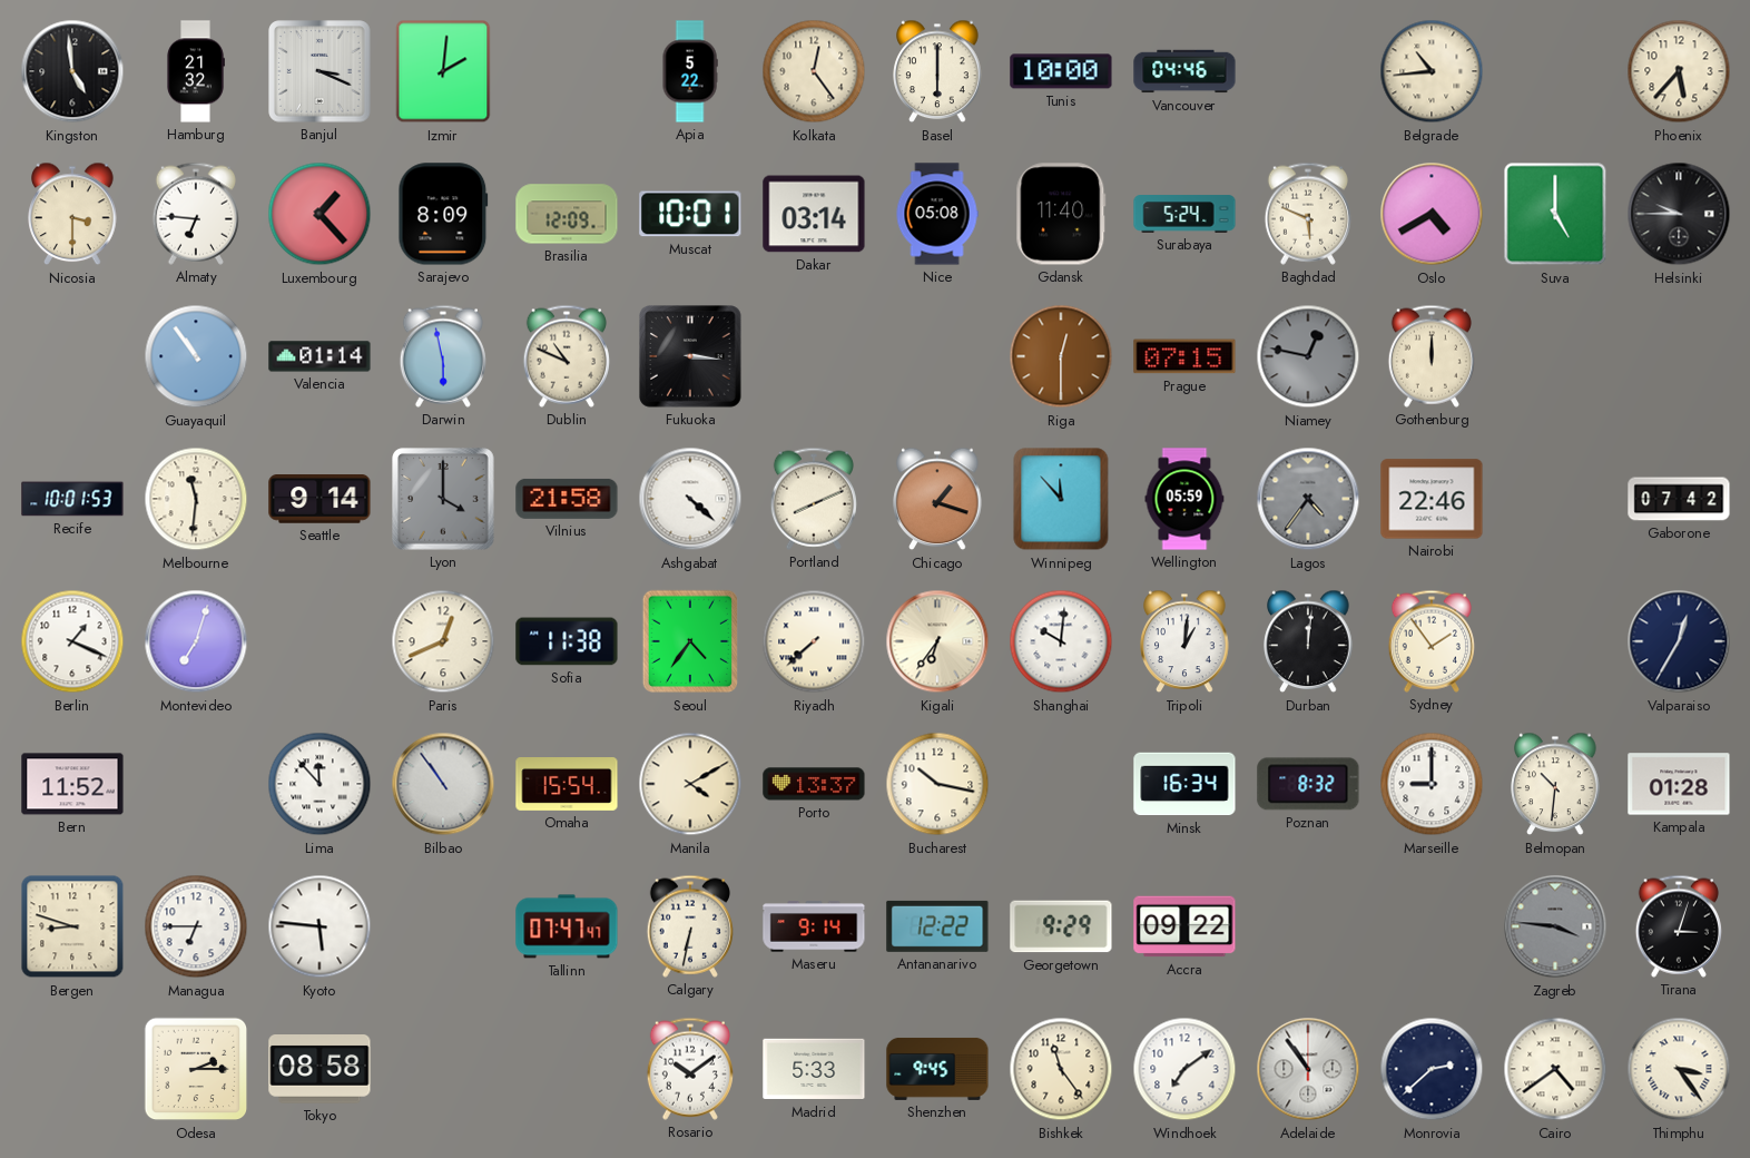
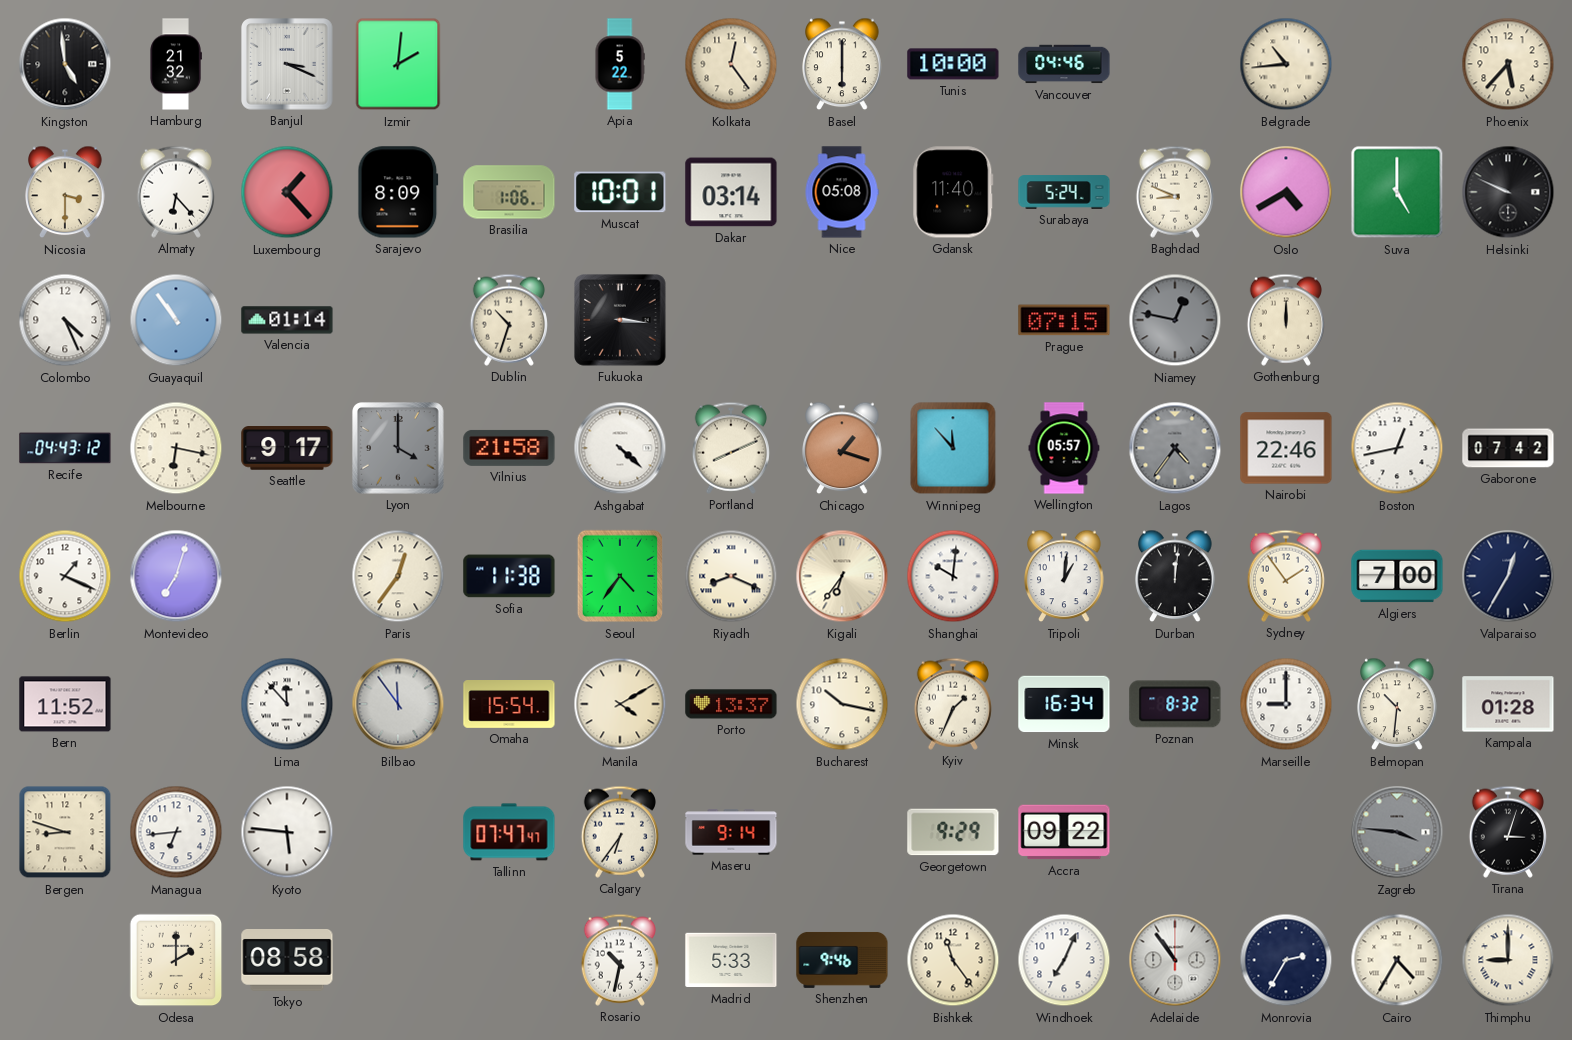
Almaty: 6:46 -> 6:23 (176, 192)
Brasilia: 12:09 -> 1:06 (509, 192)
Baghdad: 5:49 -> 8:49 (1175, 192)
Helsinki: 9:45 -> 9:49 (1508, 192)
Colombo: none -> 4:26 (65, 320)
Darwin: 5:58 -> none (443, 356)
Dublin: 10:49 -> 10:33 (509, 320)
Riga: 12:30 -> none (1061, 356)
Recife: 10:01 -> 04:43 (65, 448)
Melbourne: 11:31 -> 6:17 (176, 448)
Seattle: 9:14 -> 9:17 (287, 449)
Wellington: 05:59 -> 05:57 (1064, 448)
Boston: none -> 12:43 (1397, 448)
Paris: 12:41 -> 12:36 (398, 576)
Riyadh: 7:38 -> 8:19 (731, 576)
Algiers: none -> 7:00 (1397, 576)
Bilbao: 10:54 -> 11:54 (398, 704)
Kyiv: none -> 1:34 (953, 704)
Managua: 6:45 -> 6:44 (176, 832)
Calgary: 6:32 -> 6:36 (620, 832)
Antananarivo: 12:22 -> none (937, 926)
Odesa: 2:15 -> 2:00 (176, 960)
Rosario: 10:09 -> 10:32 (620, 960)
Shenzhen: 9:45 -> 9:46 (842, 960)
Windhoek: 7:09 -> 7:04 (1064, 960)
Monrovia: 2:38 -> 2:35 (1286, 960)
Cairo: 4:39 -> 4:35 (1397, 960)
Thimphu: 3:24 -> 9:00 (1508, 960)
